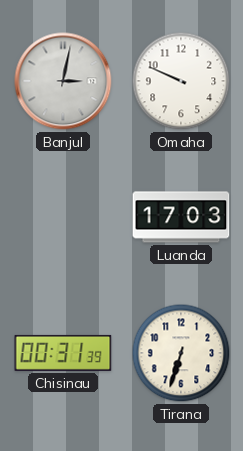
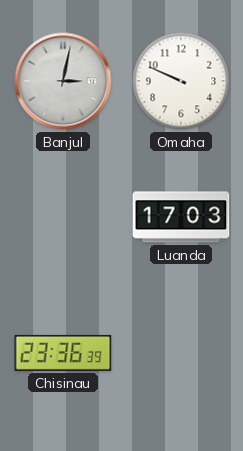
Chisinau: 00:31 -> 23:36 (63, 353)
Tirana: 6:33 -> none (181, 353)
